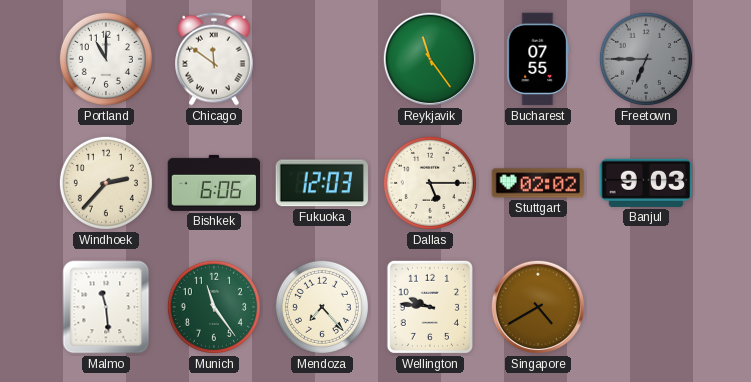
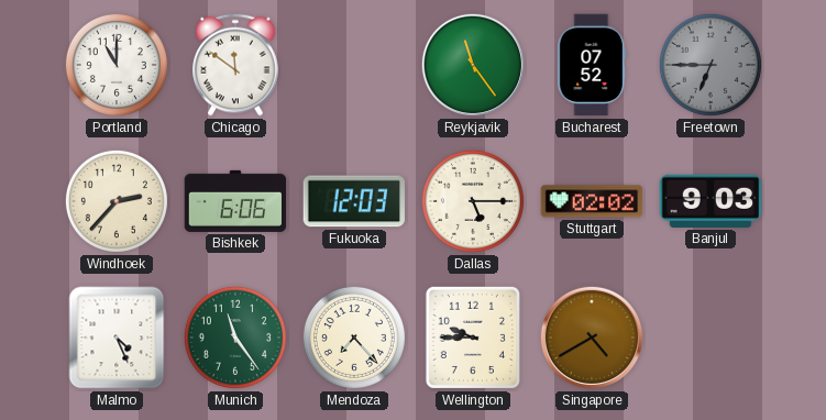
Bucharest: 07:55 -> 07:52 (592, 65)
Malmo: 11:29 -> 4:26 (117, 338)
Wellington: 9:46 -> 9:45 (473, 338)
